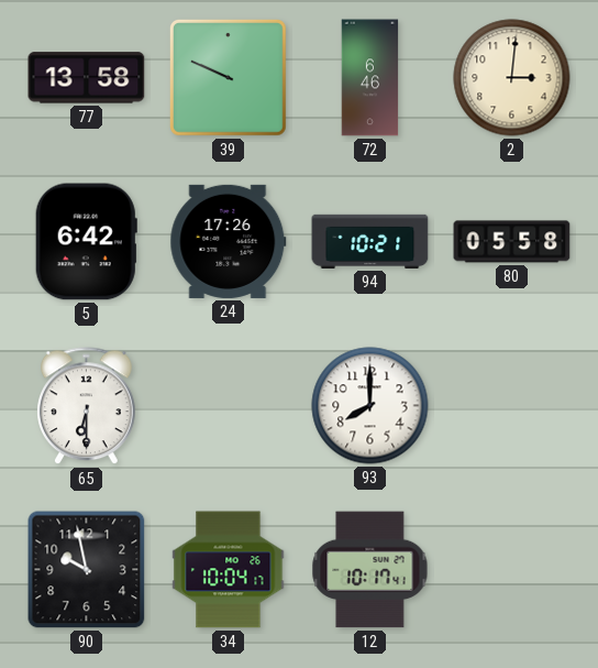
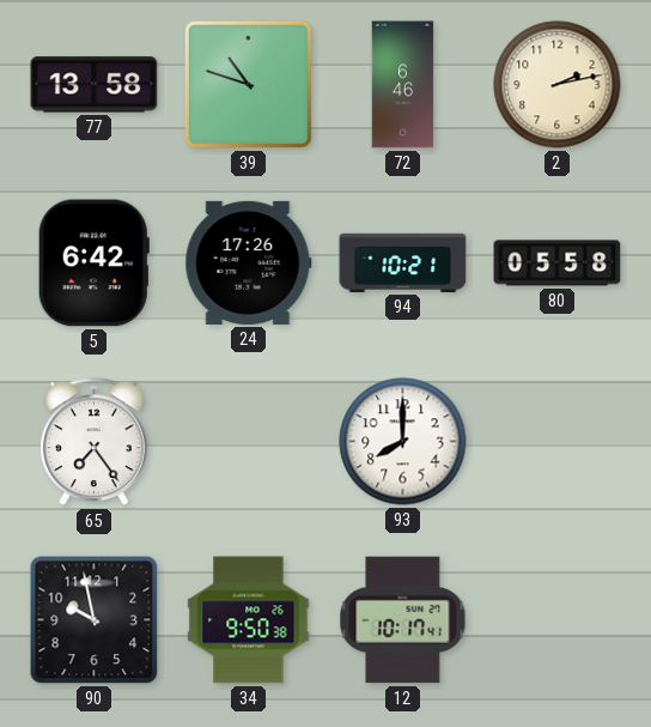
39: 9:49 -> 10:48 (248, 84)
2: 3:01 -> 2:13 (558, 85)
65: 6:30 -> 7:24 (95, 442)
34: 10:04 -> 9:50 (249, 620)
